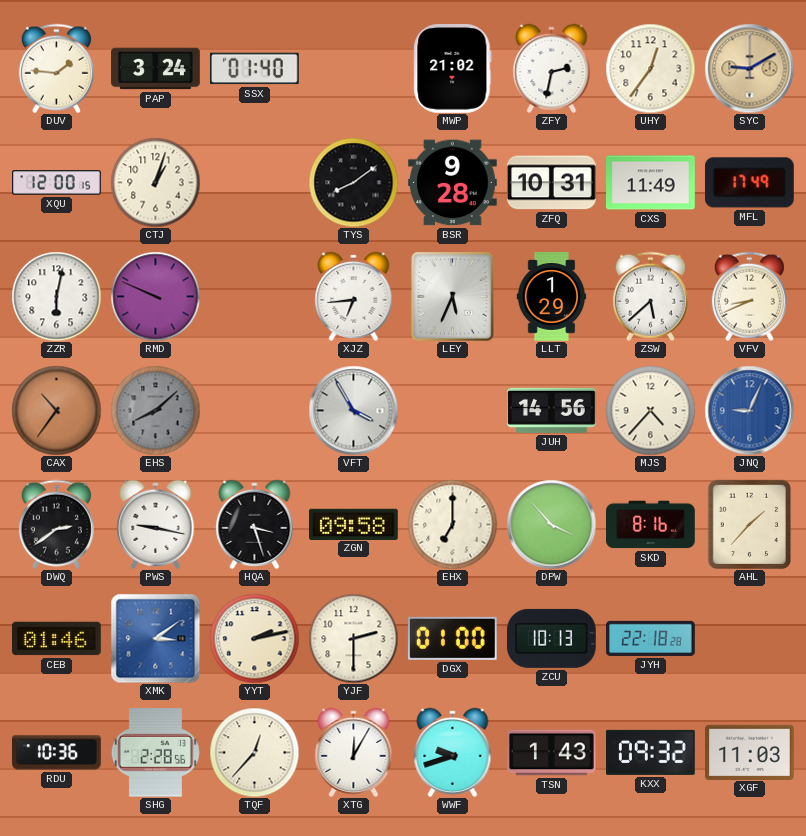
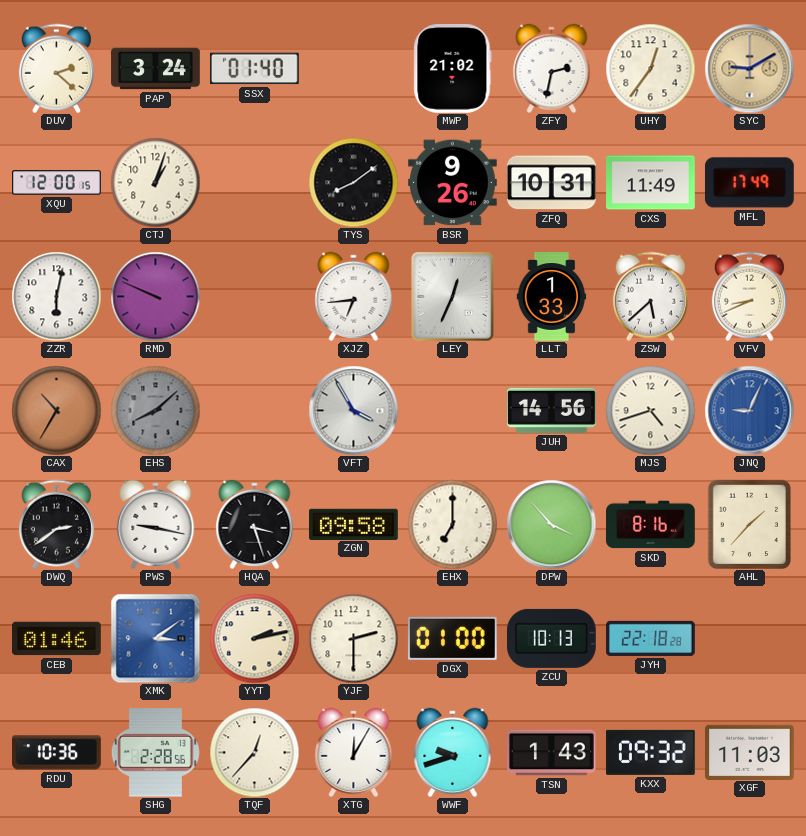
DUV: 1:46 -> 2:22 (56, 68)
BSR: 9:28 -> 9:26 (453, 183)
LEY: 5:34 -> 12:34 (453, 296)
LLT: 1:29 -> 1:33 (552, 297)
CAX: 10:36 -> 10:35 (56, 410)
MJS: 4:37 -> 4:42 (650, 410)
